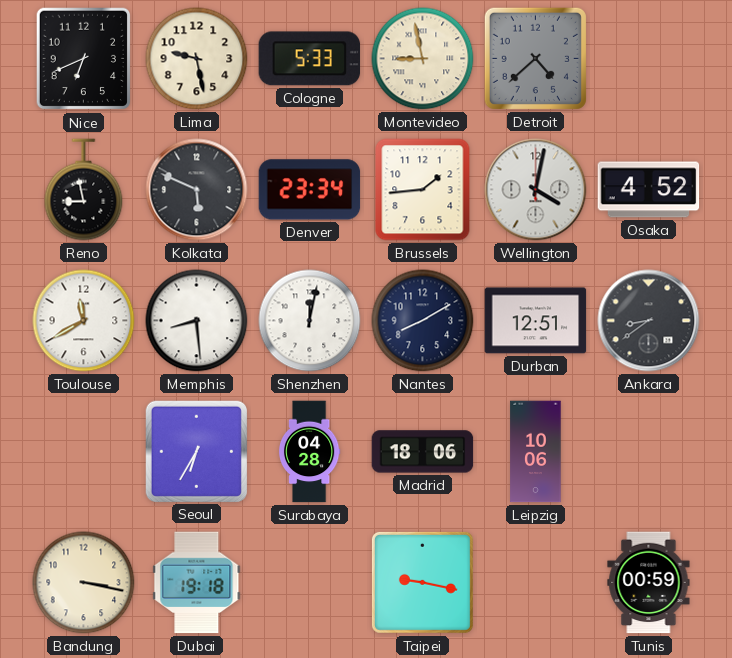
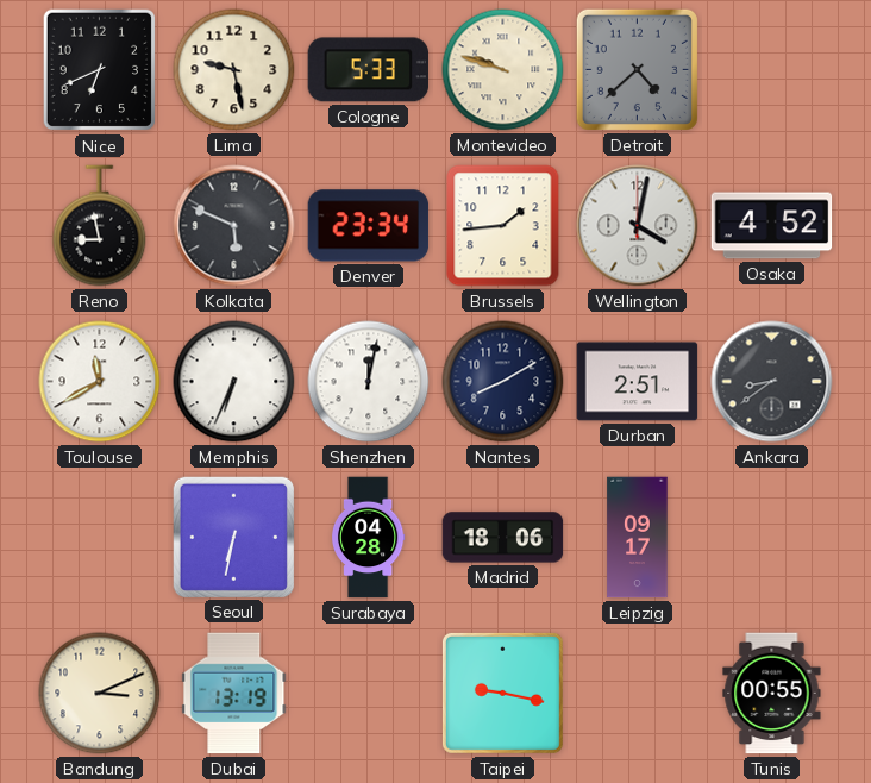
Montevideo: 8:58 -> 9:48 (503, 70)
Memphis: 8:29 -> 6:34 (234, 382)
Durban: 12:51 -> 2:51 (638, 382)
Seoul: 6:35 -> 6:32 (233, 537)
Leipzig: 10:06 -> 09:17 (638, 538)
Bandung: 3:17 -> 3:11 (100, 694)
Dubai: 19:18 -> 13:19 (234, 694)
Tunis: 00:59 -> 00:55 (772, 694)
